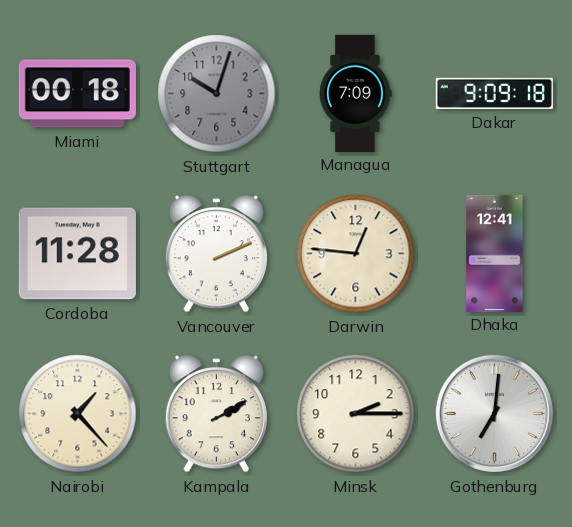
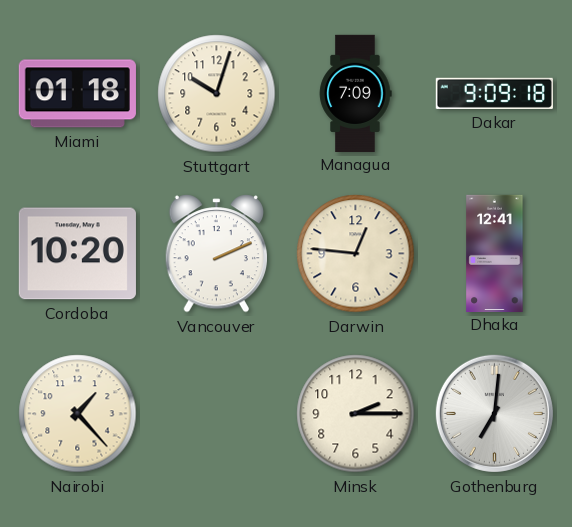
Miami: 00:18 -> 01:18 (77, 94)
Stuttgart dial: grey -> cream (217, 94)
Cordoba: 11:28 -> 10:20 (77, 254)
Kampala: 2:10 -> none (216, 414)
